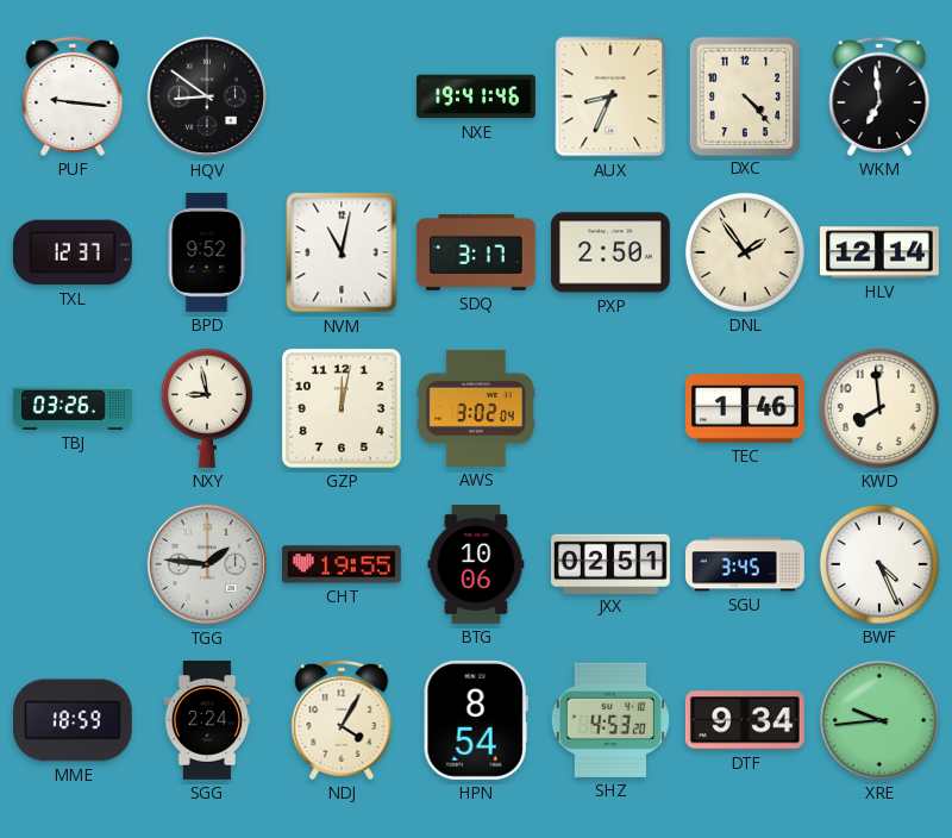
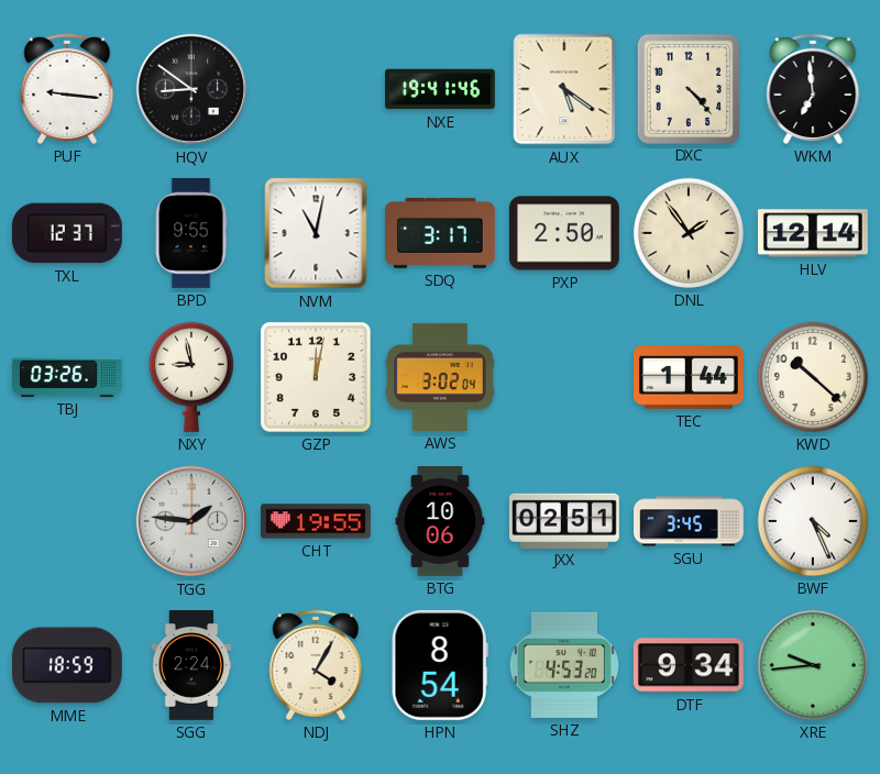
AUX: 8:34 -> 5:21 (564, 89)
BPD: 9:52 -> 9:55 (191, 234)
TEC: 1:46 -> 1:44 (690, 377)
KWD: 7:59 -> 10:22 (813, 377)
